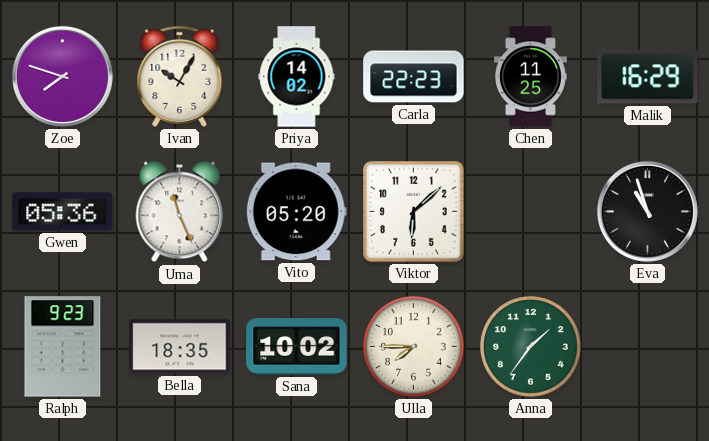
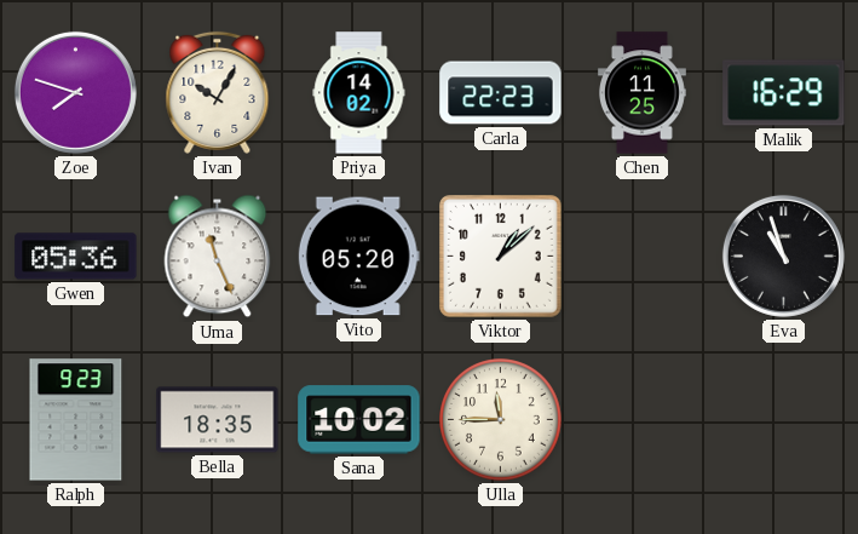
Viktor: 6:08 -> 1:08 (501, 257)
Ulla: 7:45 -> 11:45 (501, 420)
Anna: 1:36 -> none (531, 347)
